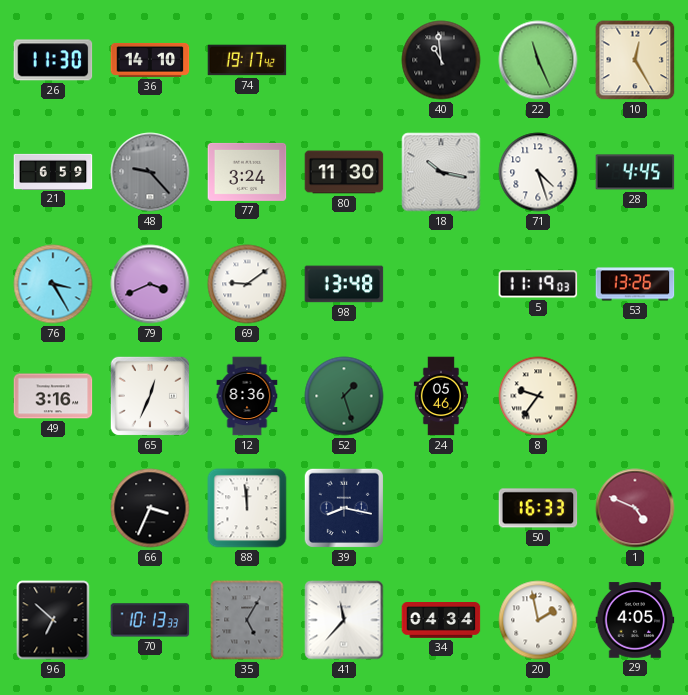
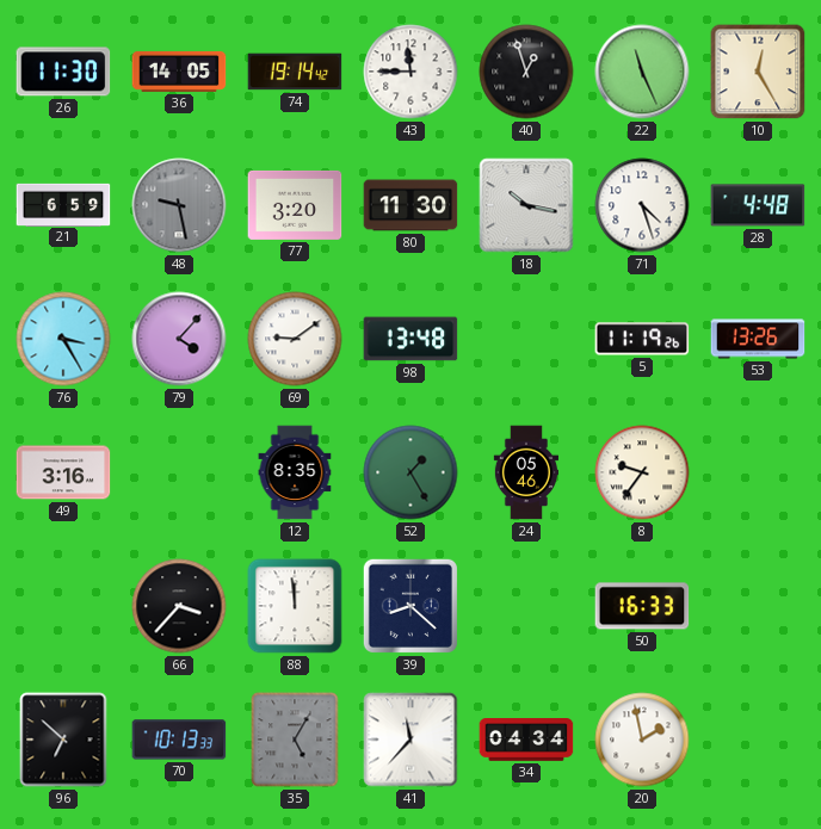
36: 14:10 -> 14:05 (179, 72)
74: 19:17 -> 19:14 (295, 72)
43: none -> 11:45 (410, 72)
40: 10:59 -> 12:57 (526, 72)
48: 9:23 -> 9:28 (179, 205)
77: 3:24 -> 3:20 (295, 205)
28: 4:45 -> 4:48 (758, 205)
79: 3:41 -> 4:07 (179, 339)
5: 11:19:03 -> 11:19:26 (642, 339)
65: 12:34 -> none (150, 396)
12: 8:36 -> 8:35 (295, 472)
52: 1:27 -> 1:25 (410, 472)
66: 3:34 -> 3:37 (179, 606)
39: 8:17 -> 8:22 (410, 606)
1: 4:49 -> none (635, 508)
29: 4:05 -> none (635, 620)
